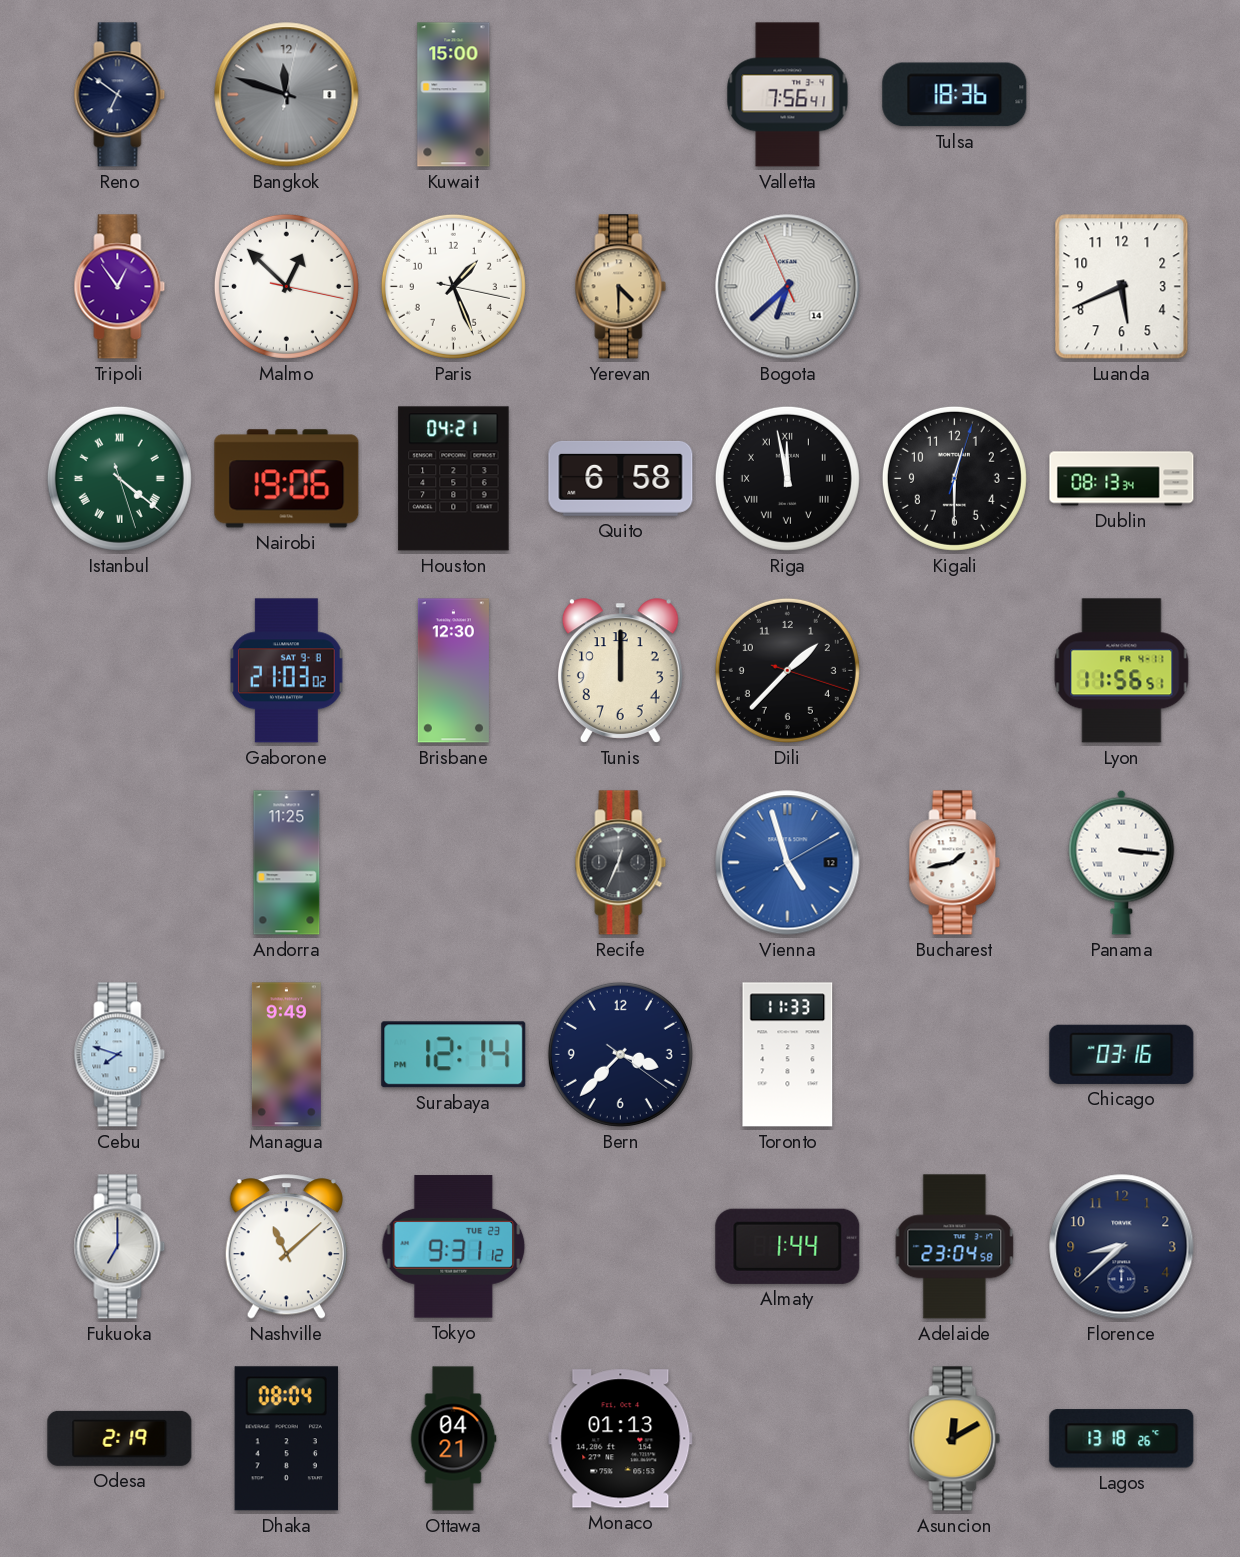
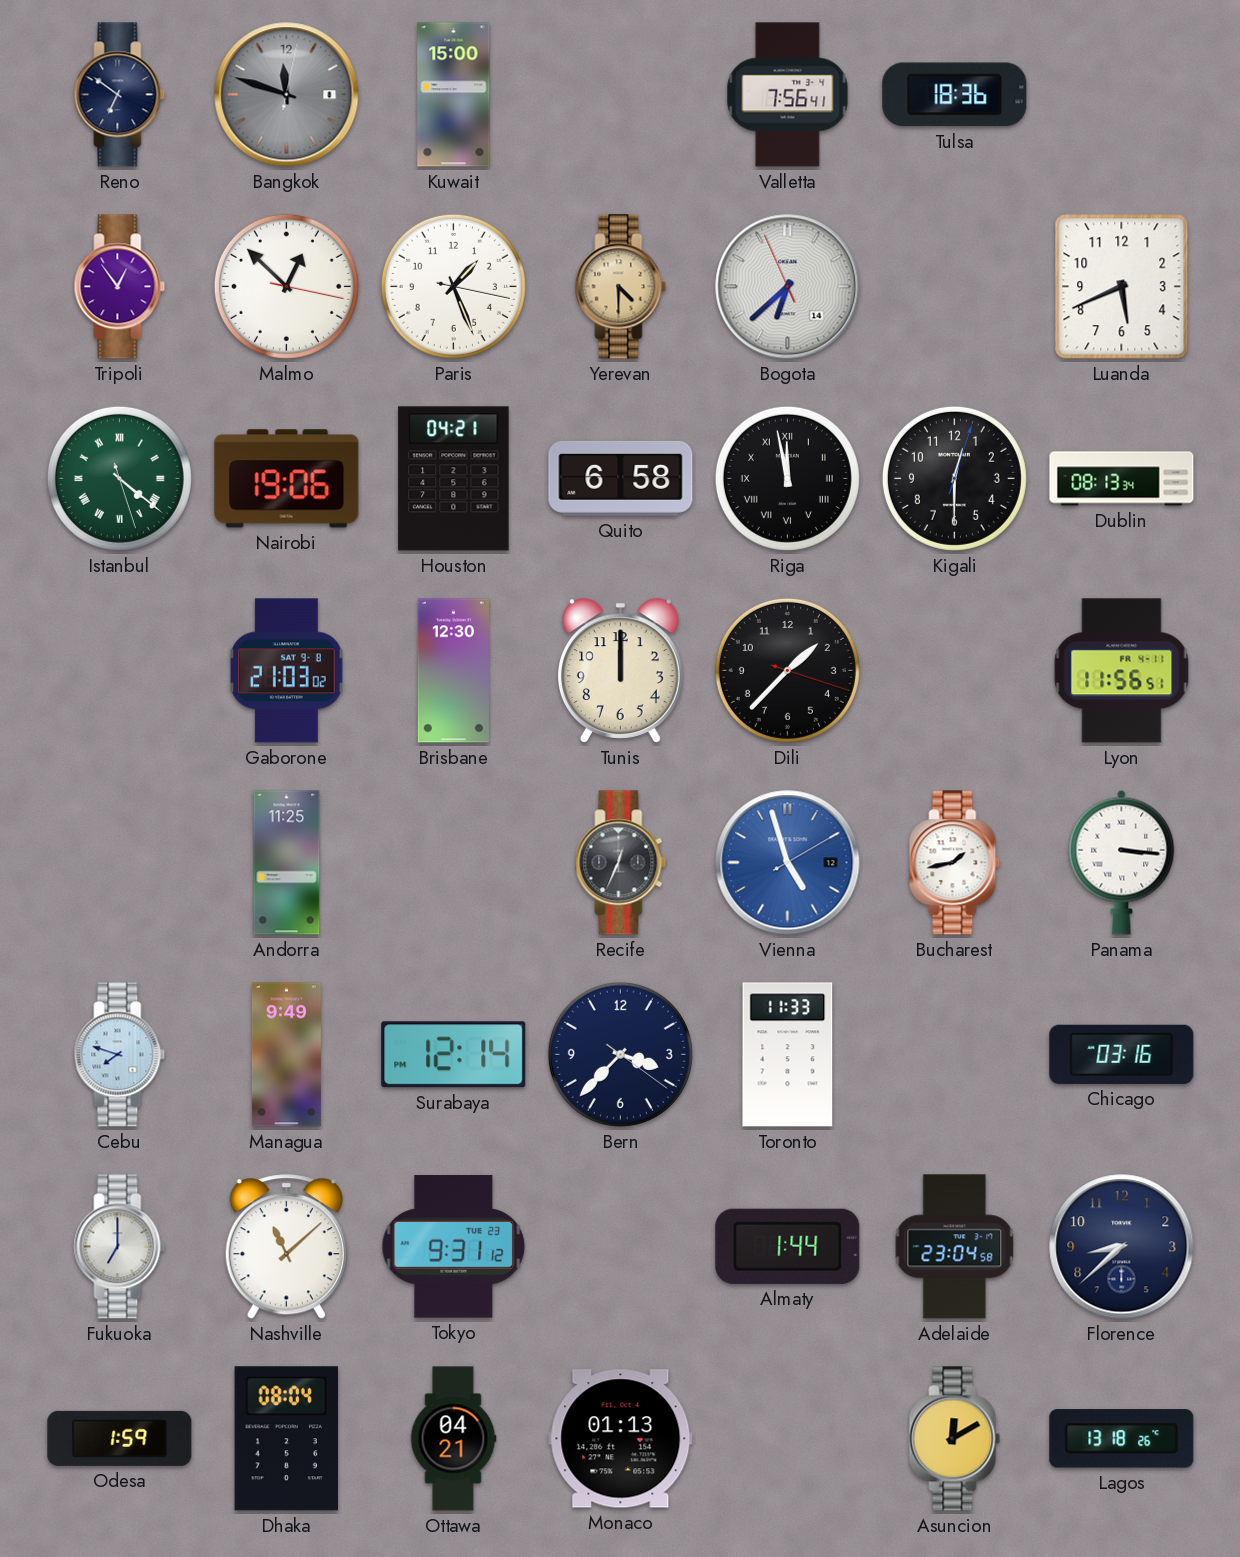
Odesa: 2:19 -> 1:59 (120, 1438)
